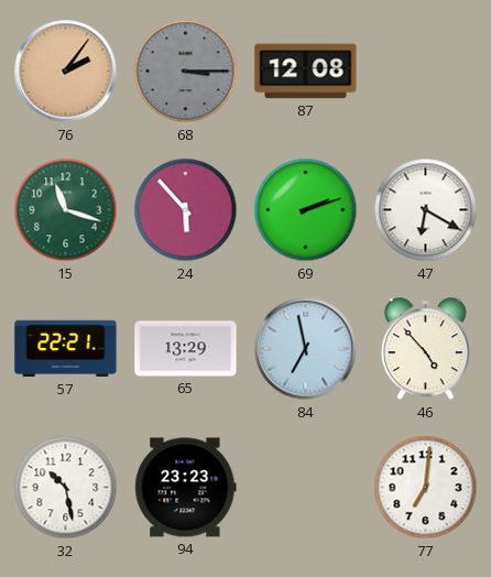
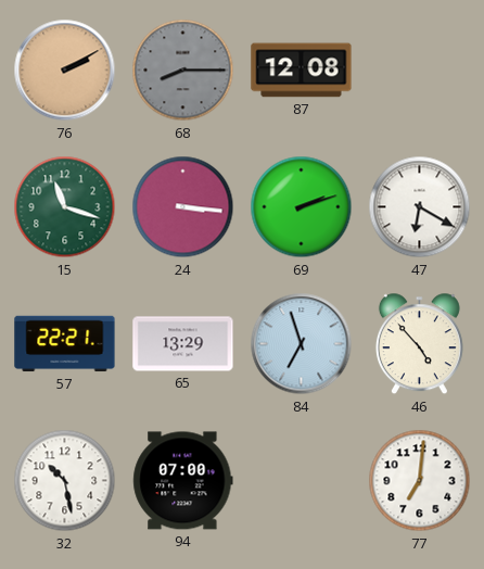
76: 2:06 -> 2:10 (65, 71)
68: 3:15 -> 8:15 (183, 71)
24: 5:53 -> 3:16 (183, 207)
84: 6:58 -> 6:57 (302, 344)
94: 23:23 -> 07:00 (183, 481)
